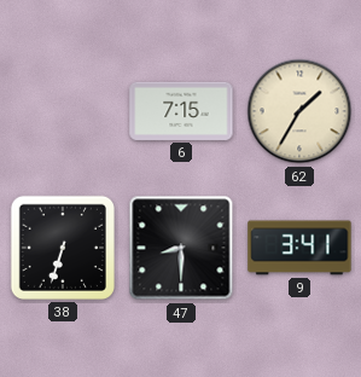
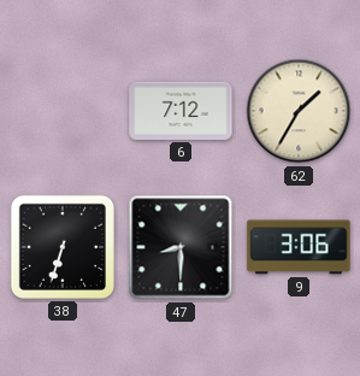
6: 7:15 -> 7:12 (181, 111)
9: 3:41 -> 3:06 (299, 247)
